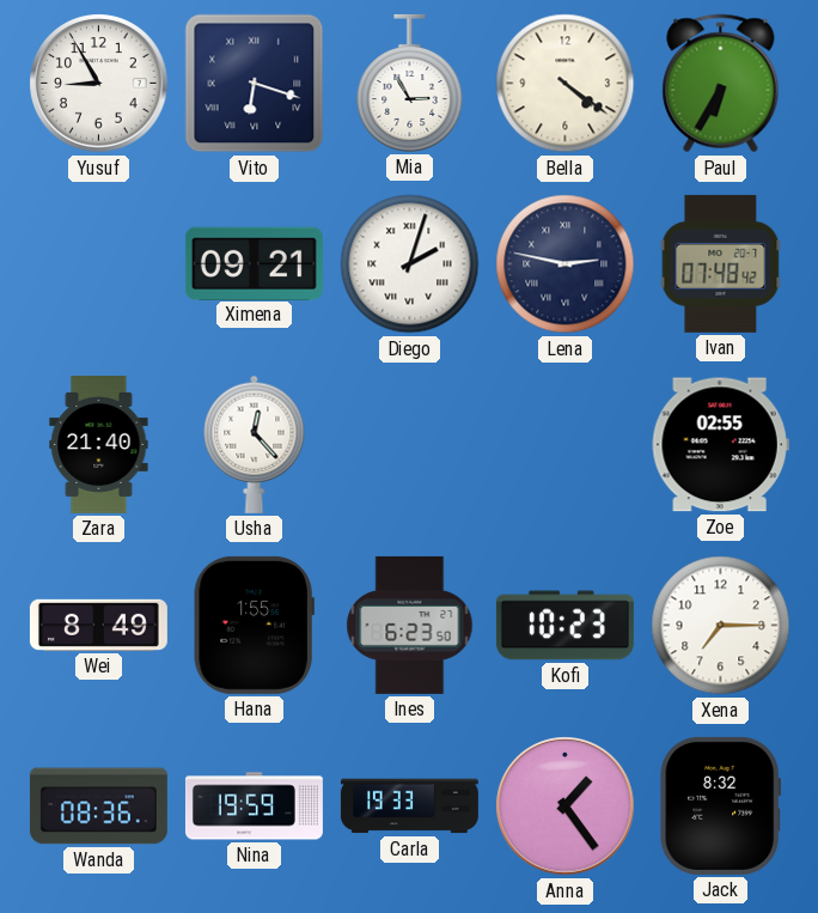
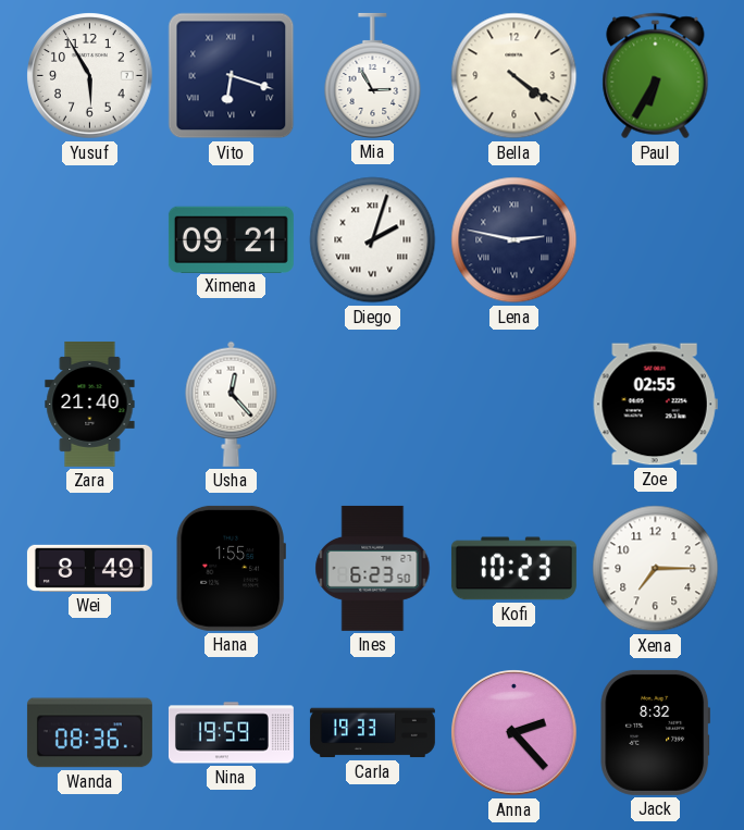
Yusuf: 8:55 -> 5:55 (90, 76)
Ivan: 07:48 -> none (721, 263)
Anna: 1:24 -> 2:23 (514, 733)
